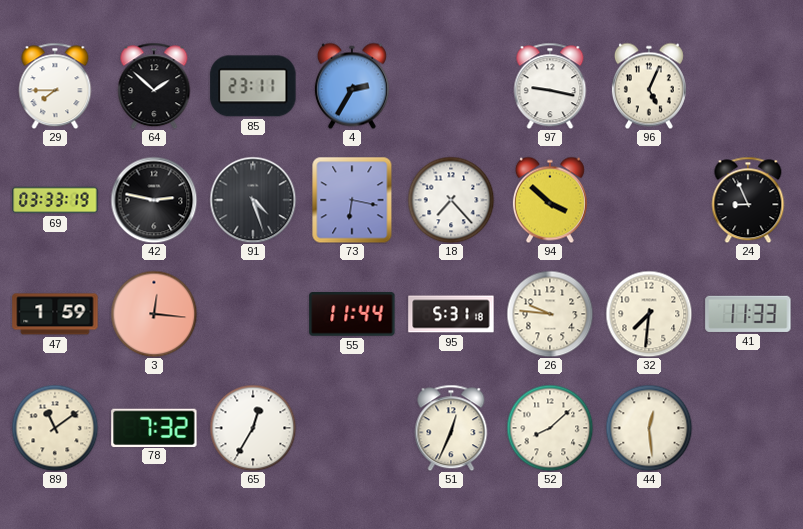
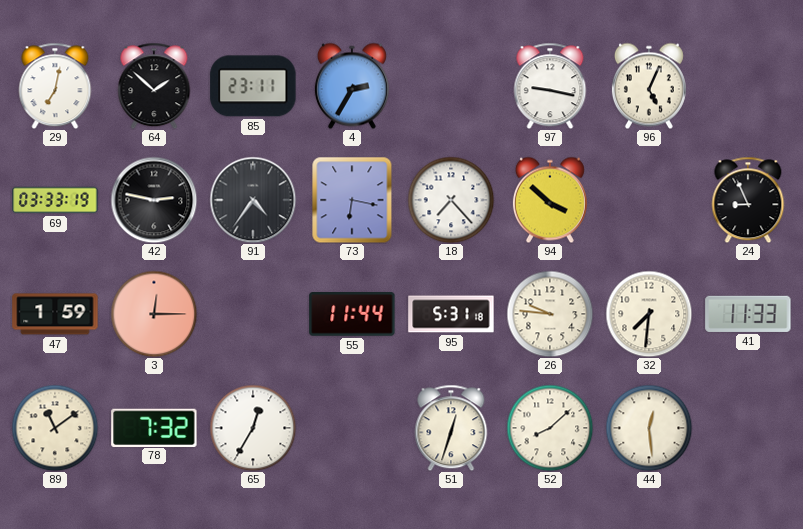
29: 7:45 -> 7:02 (55, 86)
91: 4:27 -> 4:36 (253, 200)
3: 12:16 -> 12:15 (154, 314)
51: 12:34 -> 12:33 (451, 428)
